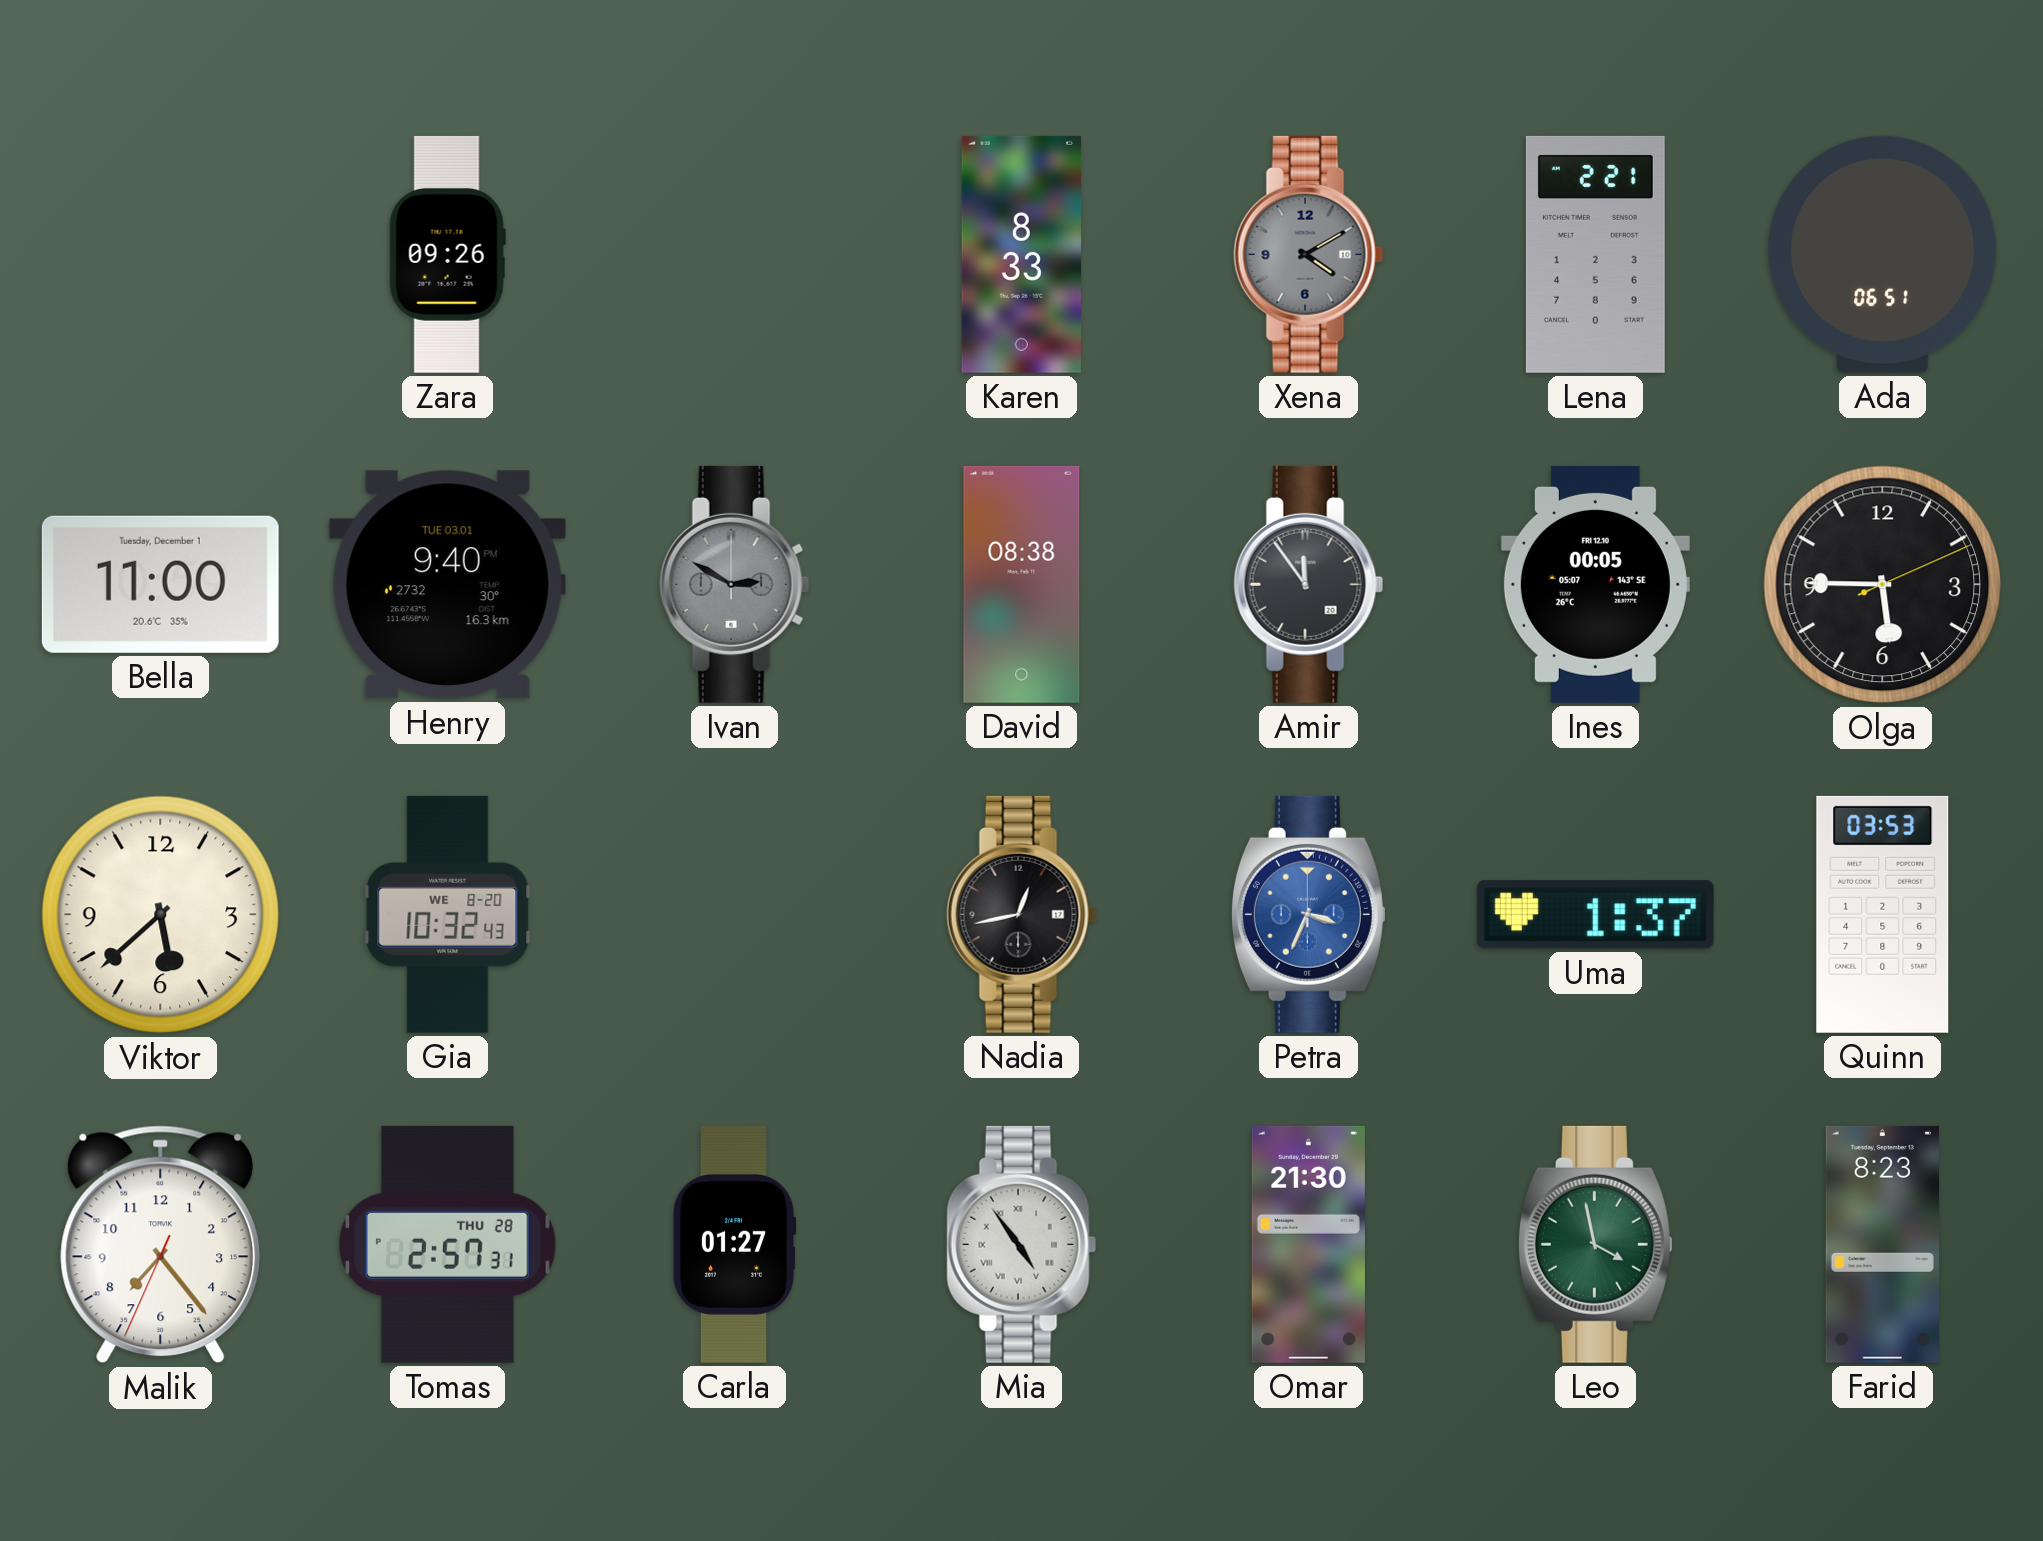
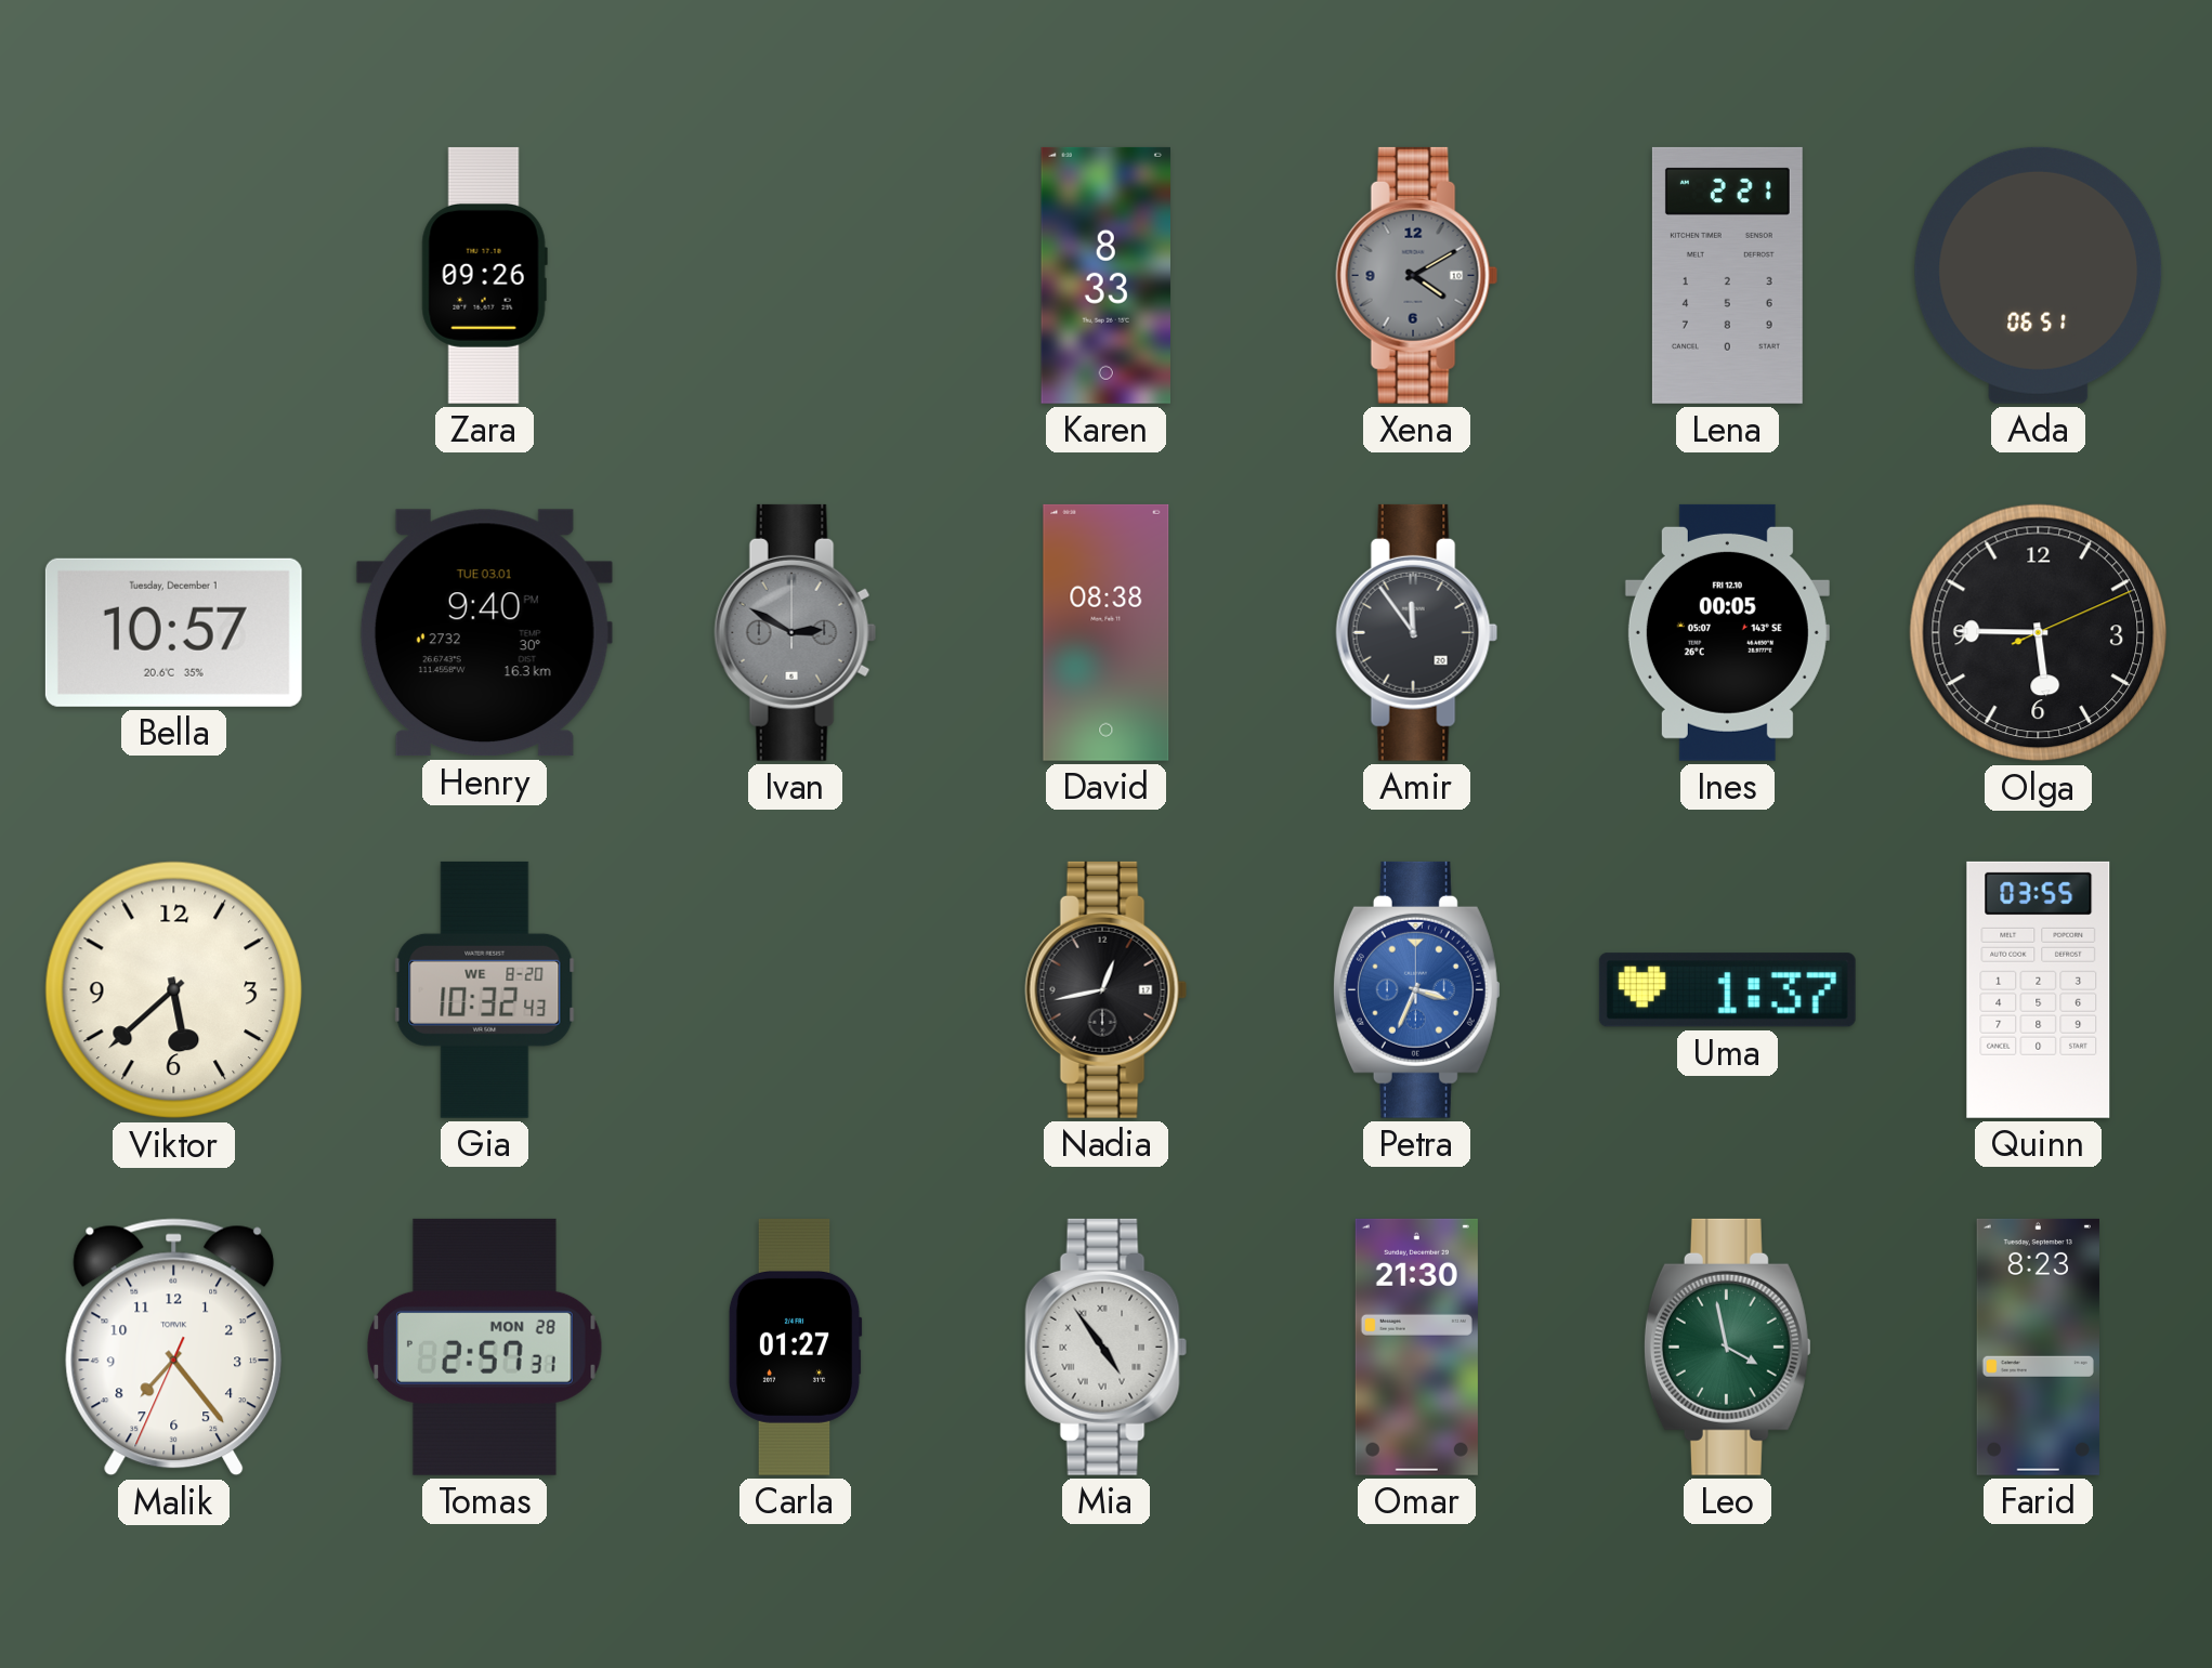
Bella: 11:00 -> 10:57 (173, 632)
Quinn: 03:53 -> 03:55 (2039, 989)
Tomas date: THU 28 -> MON 28 (485, 1347)
